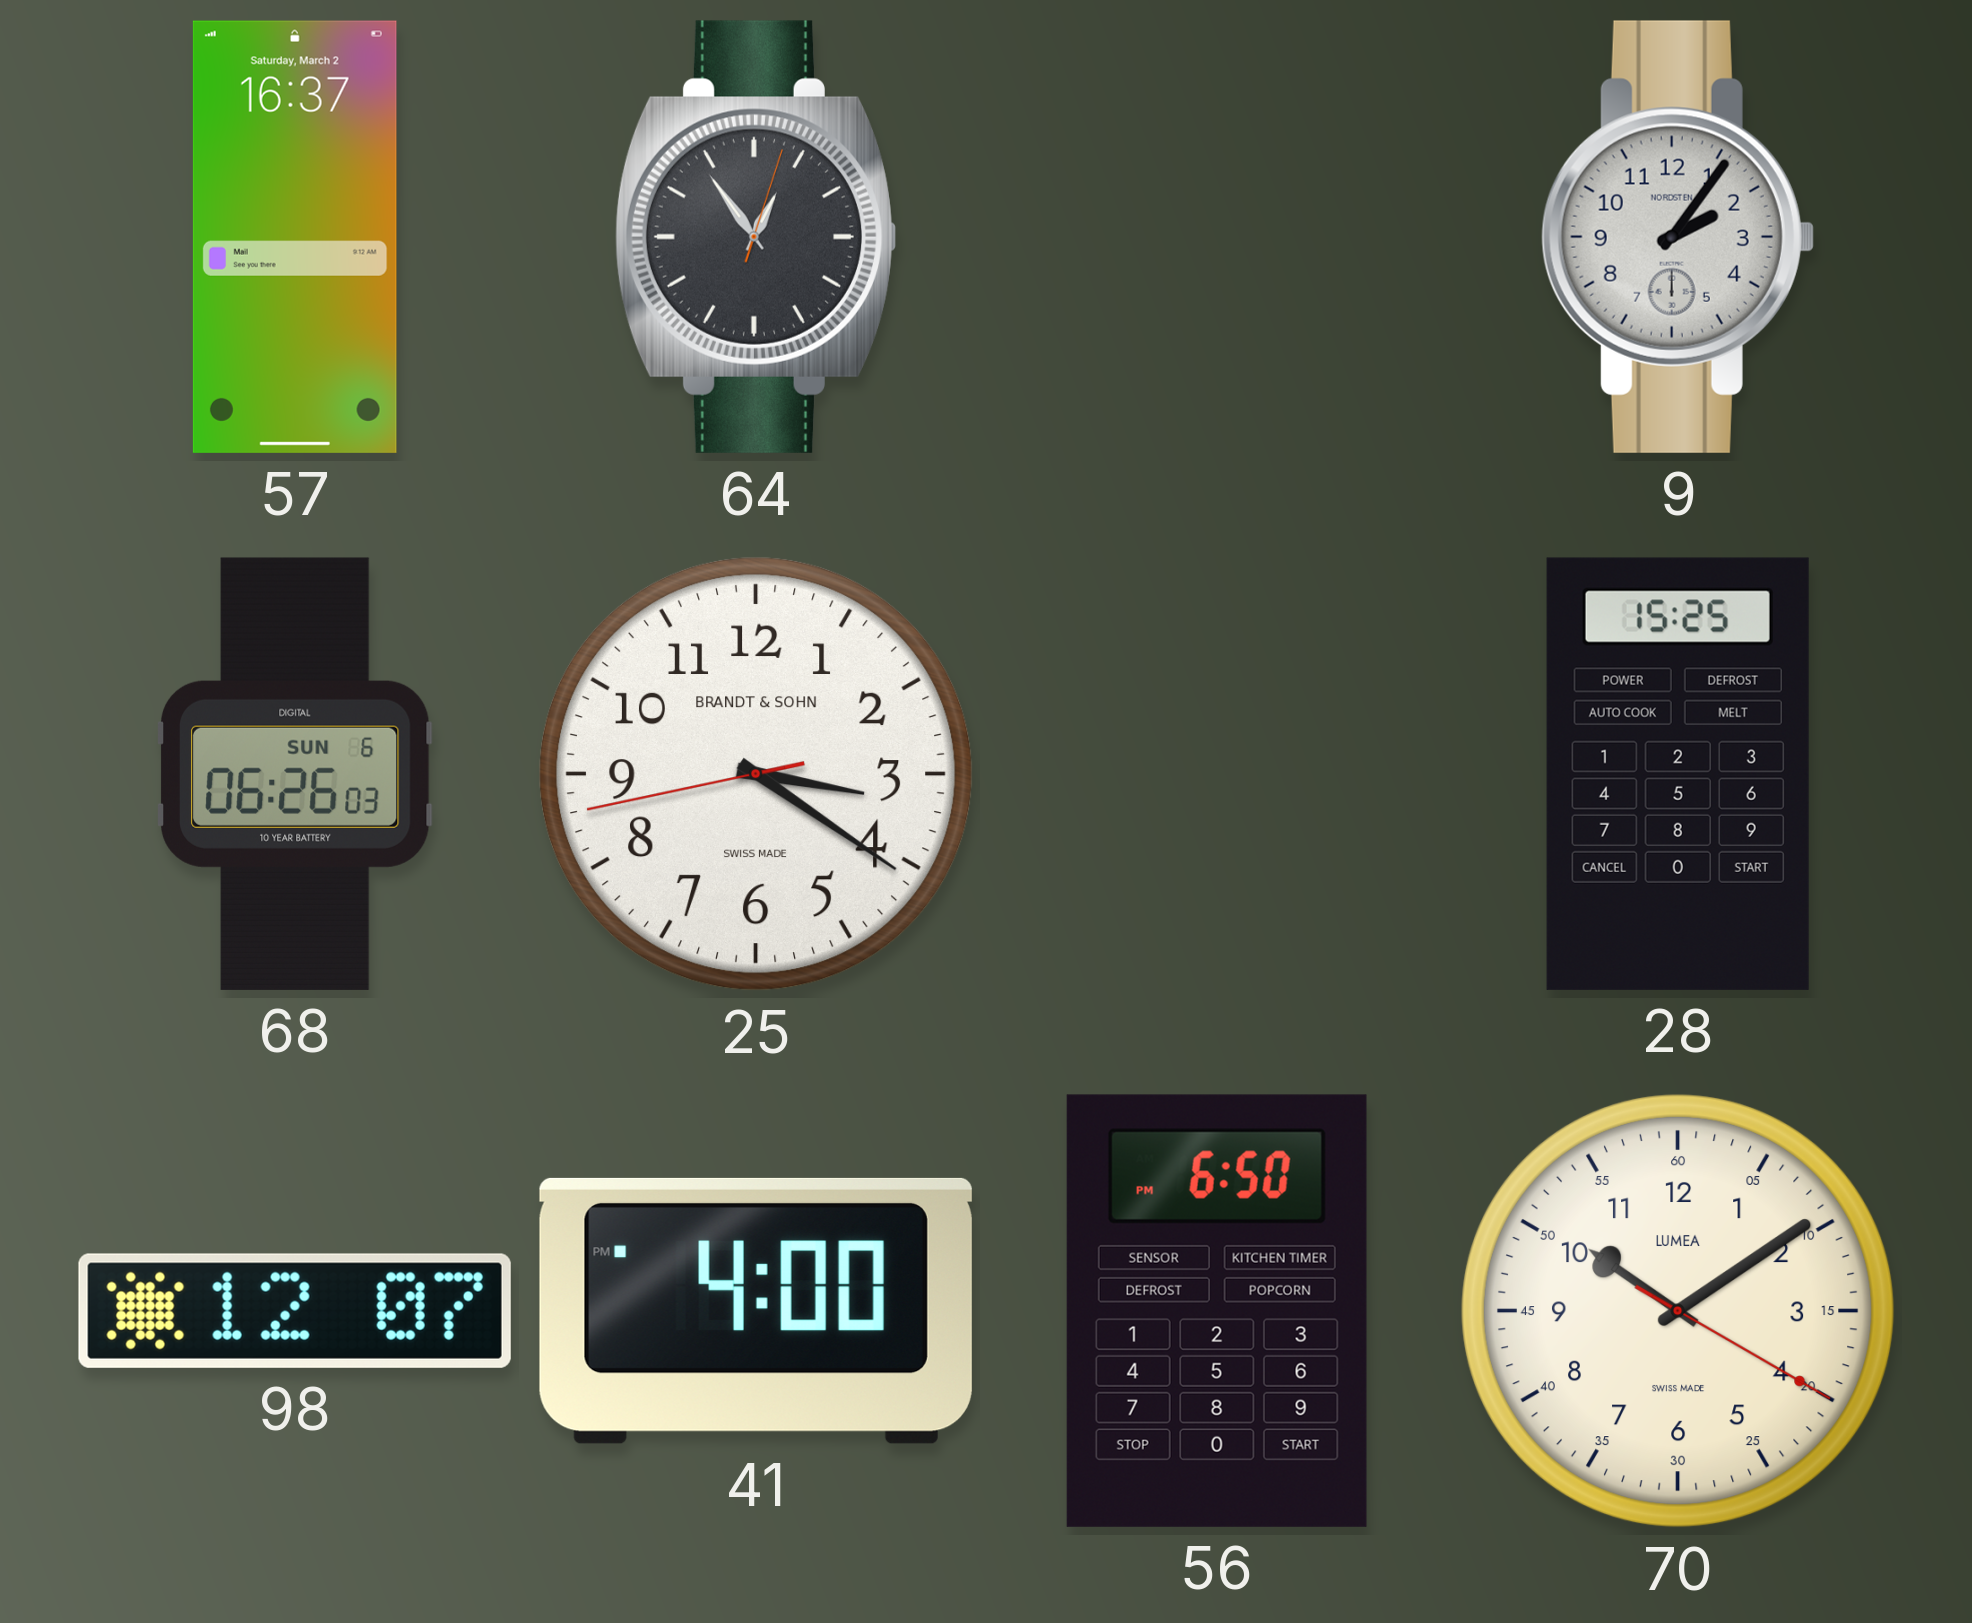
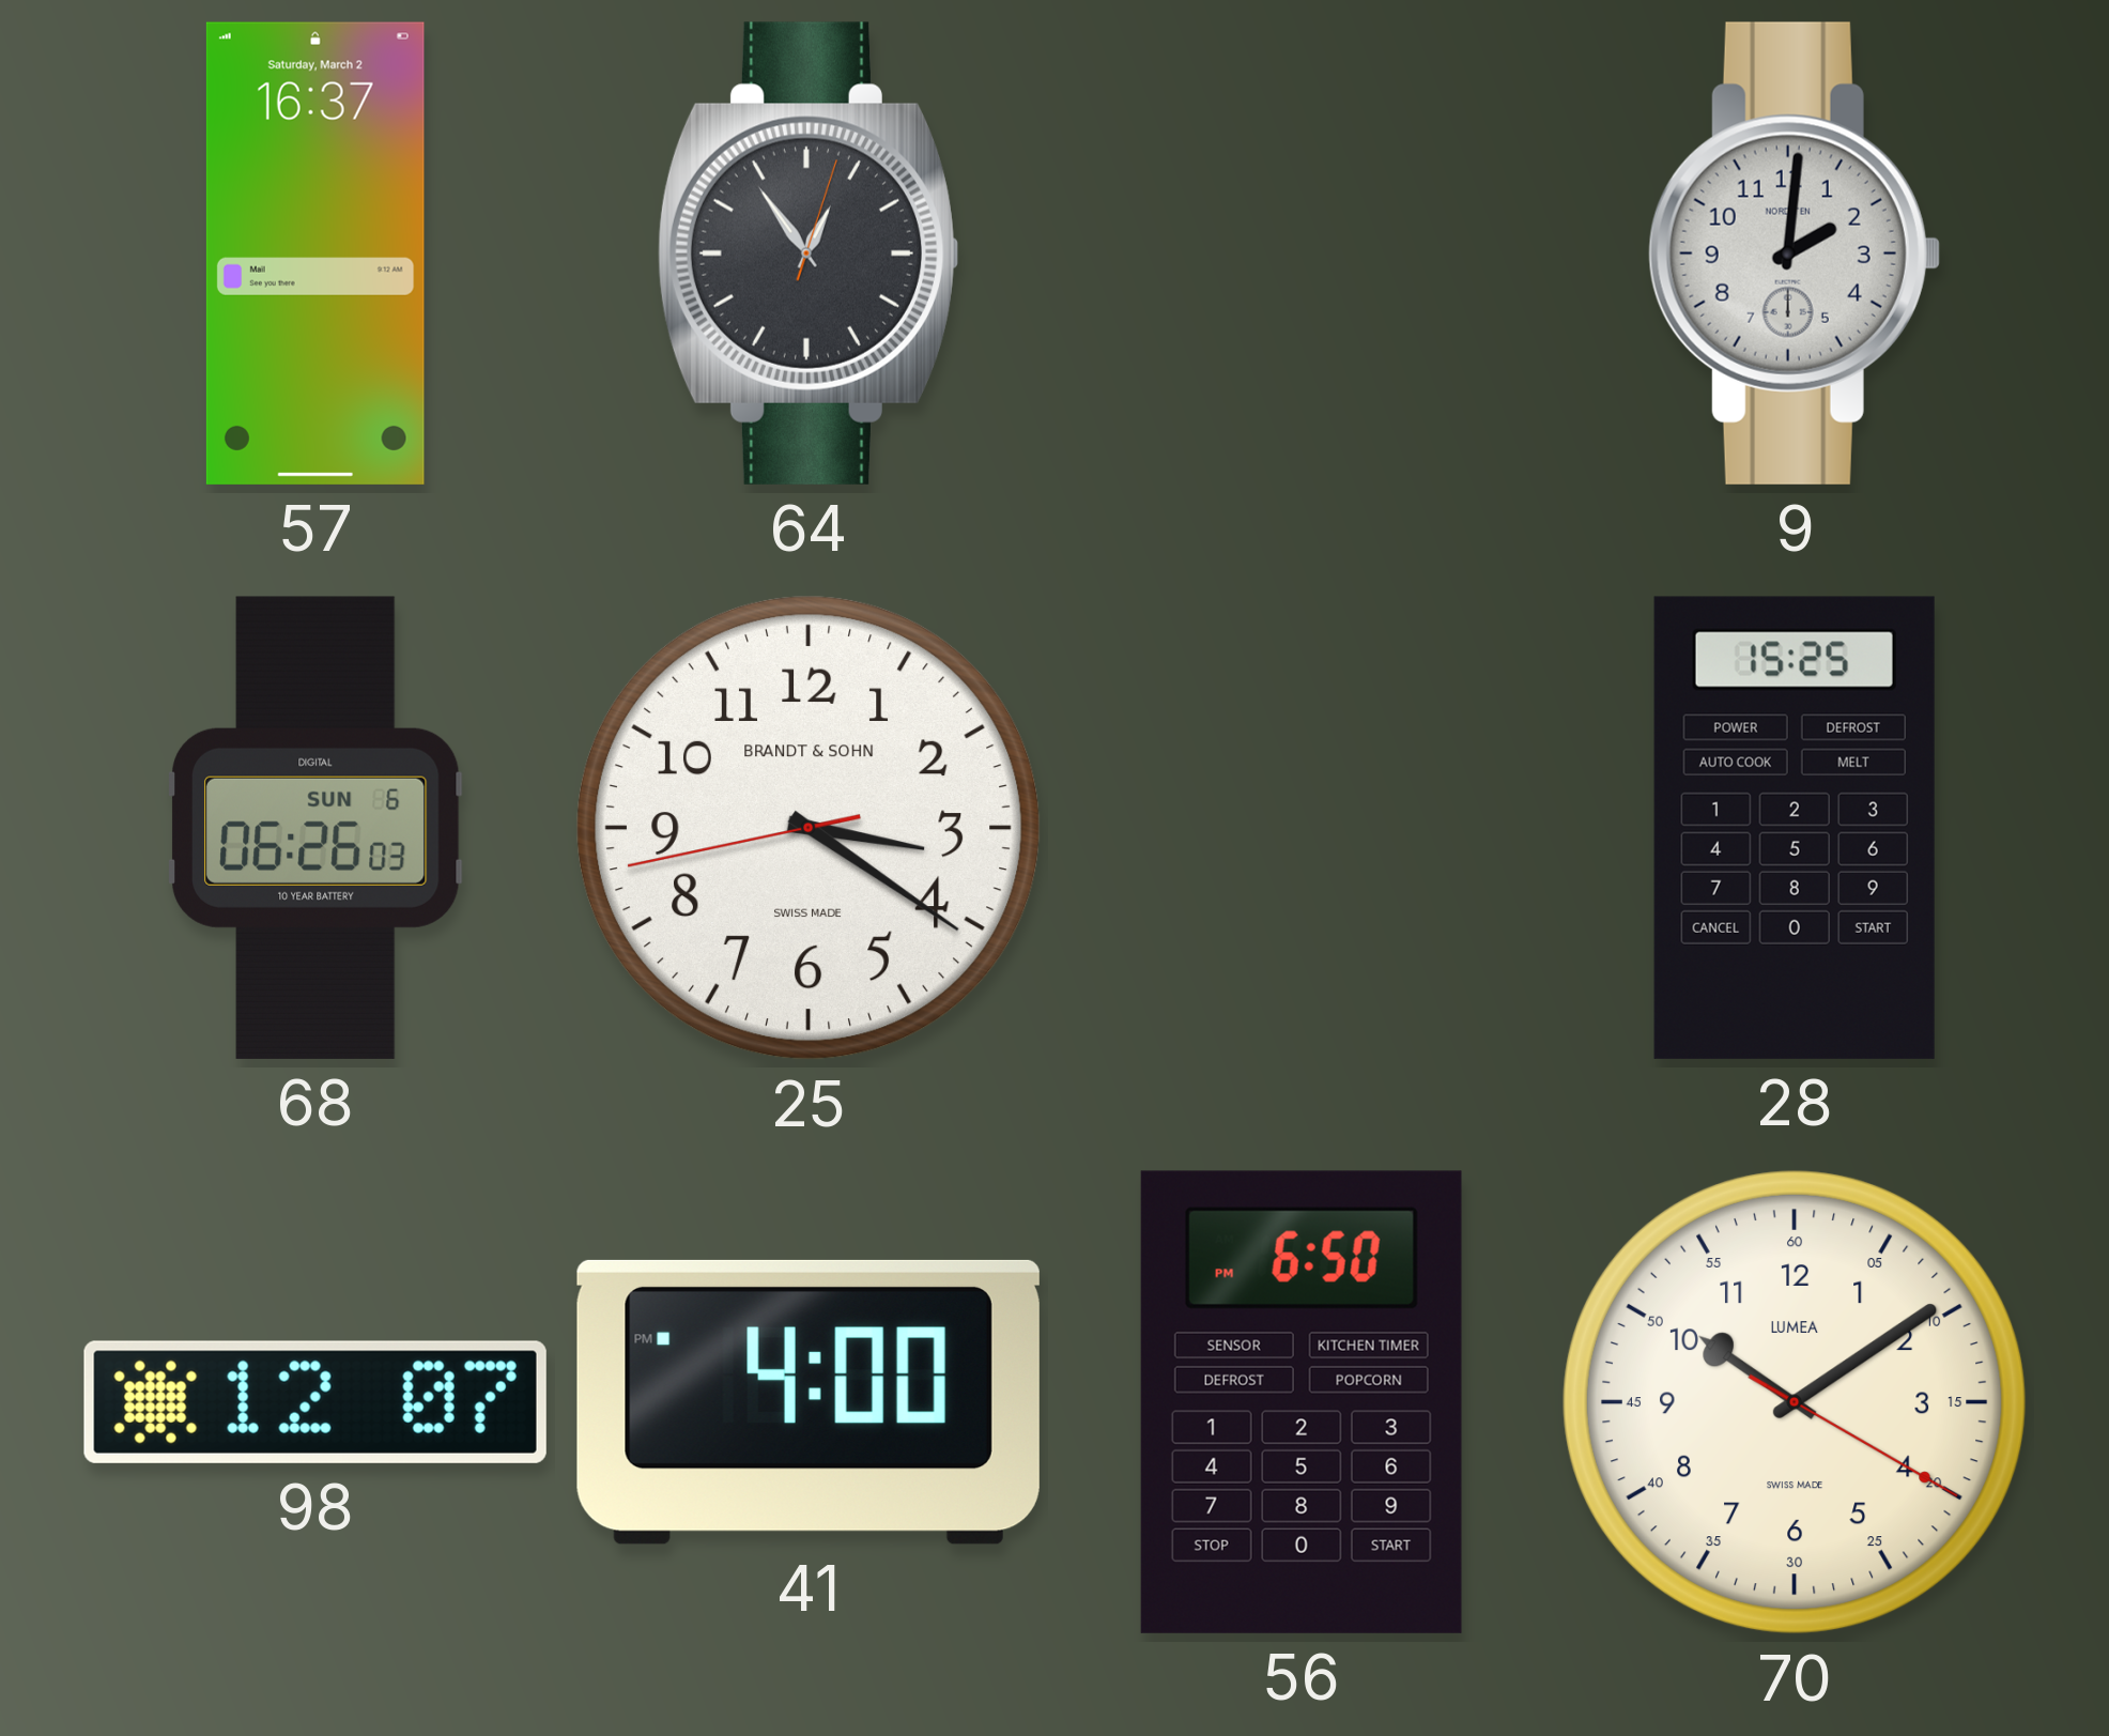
9: 2:06 -> 2:01 (1795, 254)
